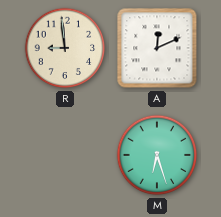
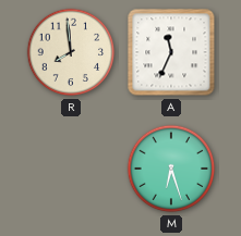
R: 8:59 -> 7:59 (71, 52)
A: 12:11 -> 11:34 (171, 52)
